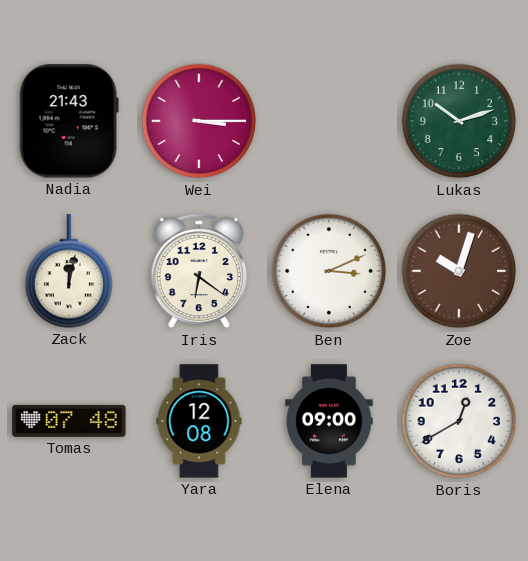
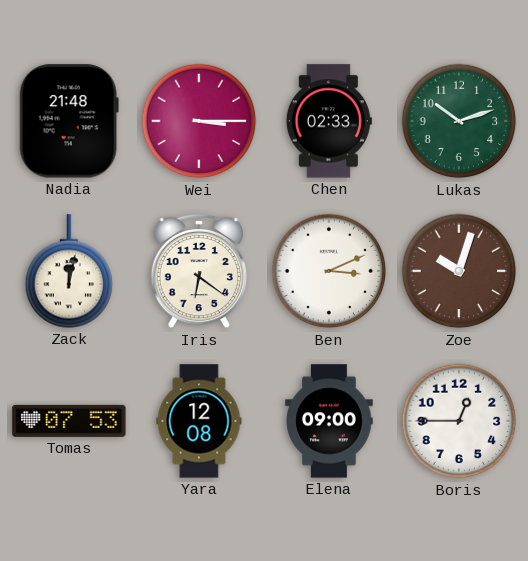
Nadia: 21:43 -> 21:48 (69, 121)
Chen: none -> 02:33 (329, 121)
Tomas: 07:48 -> 07:53 (69, 421)
Boris: 12:40 -> 12:45 (459, 421)
